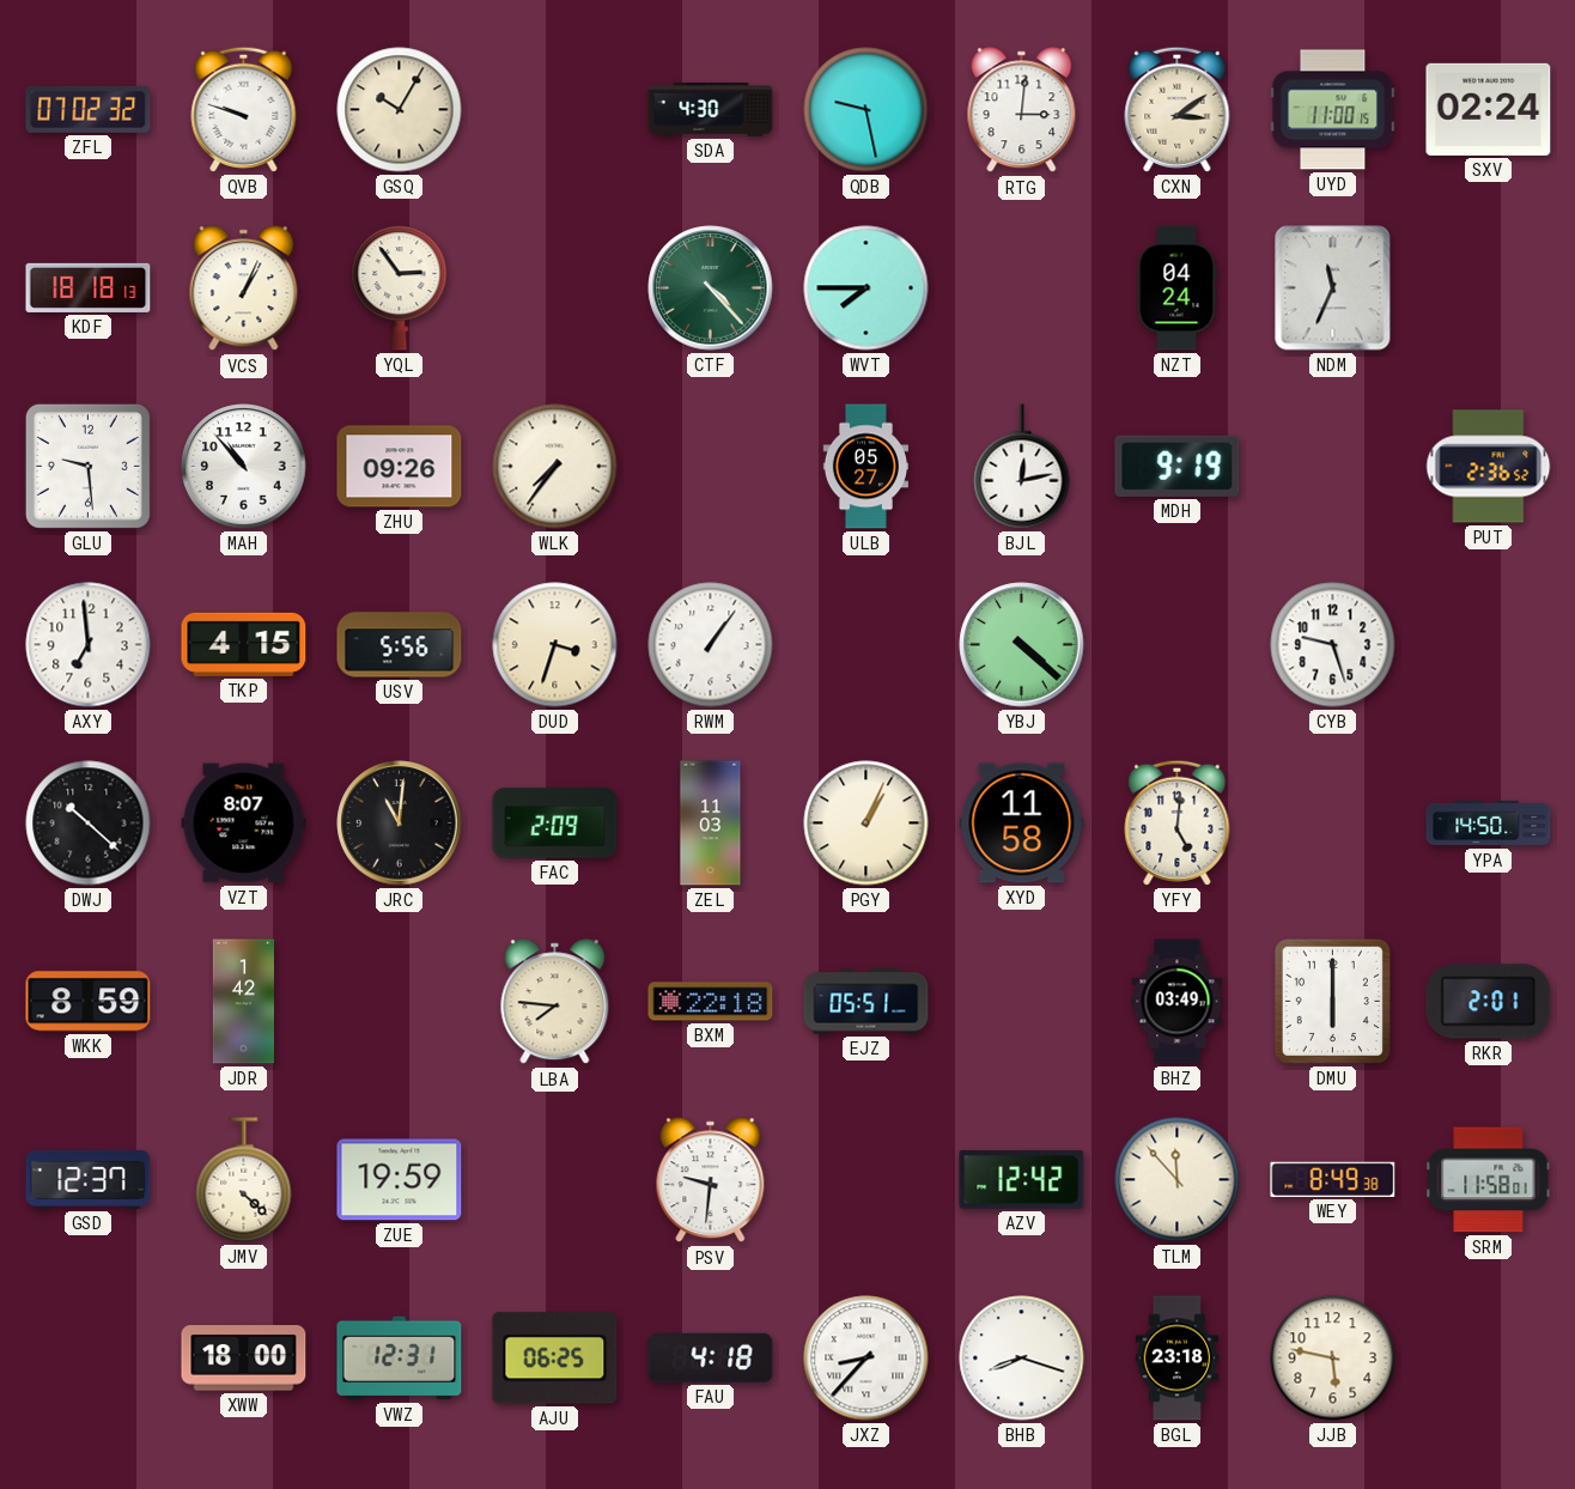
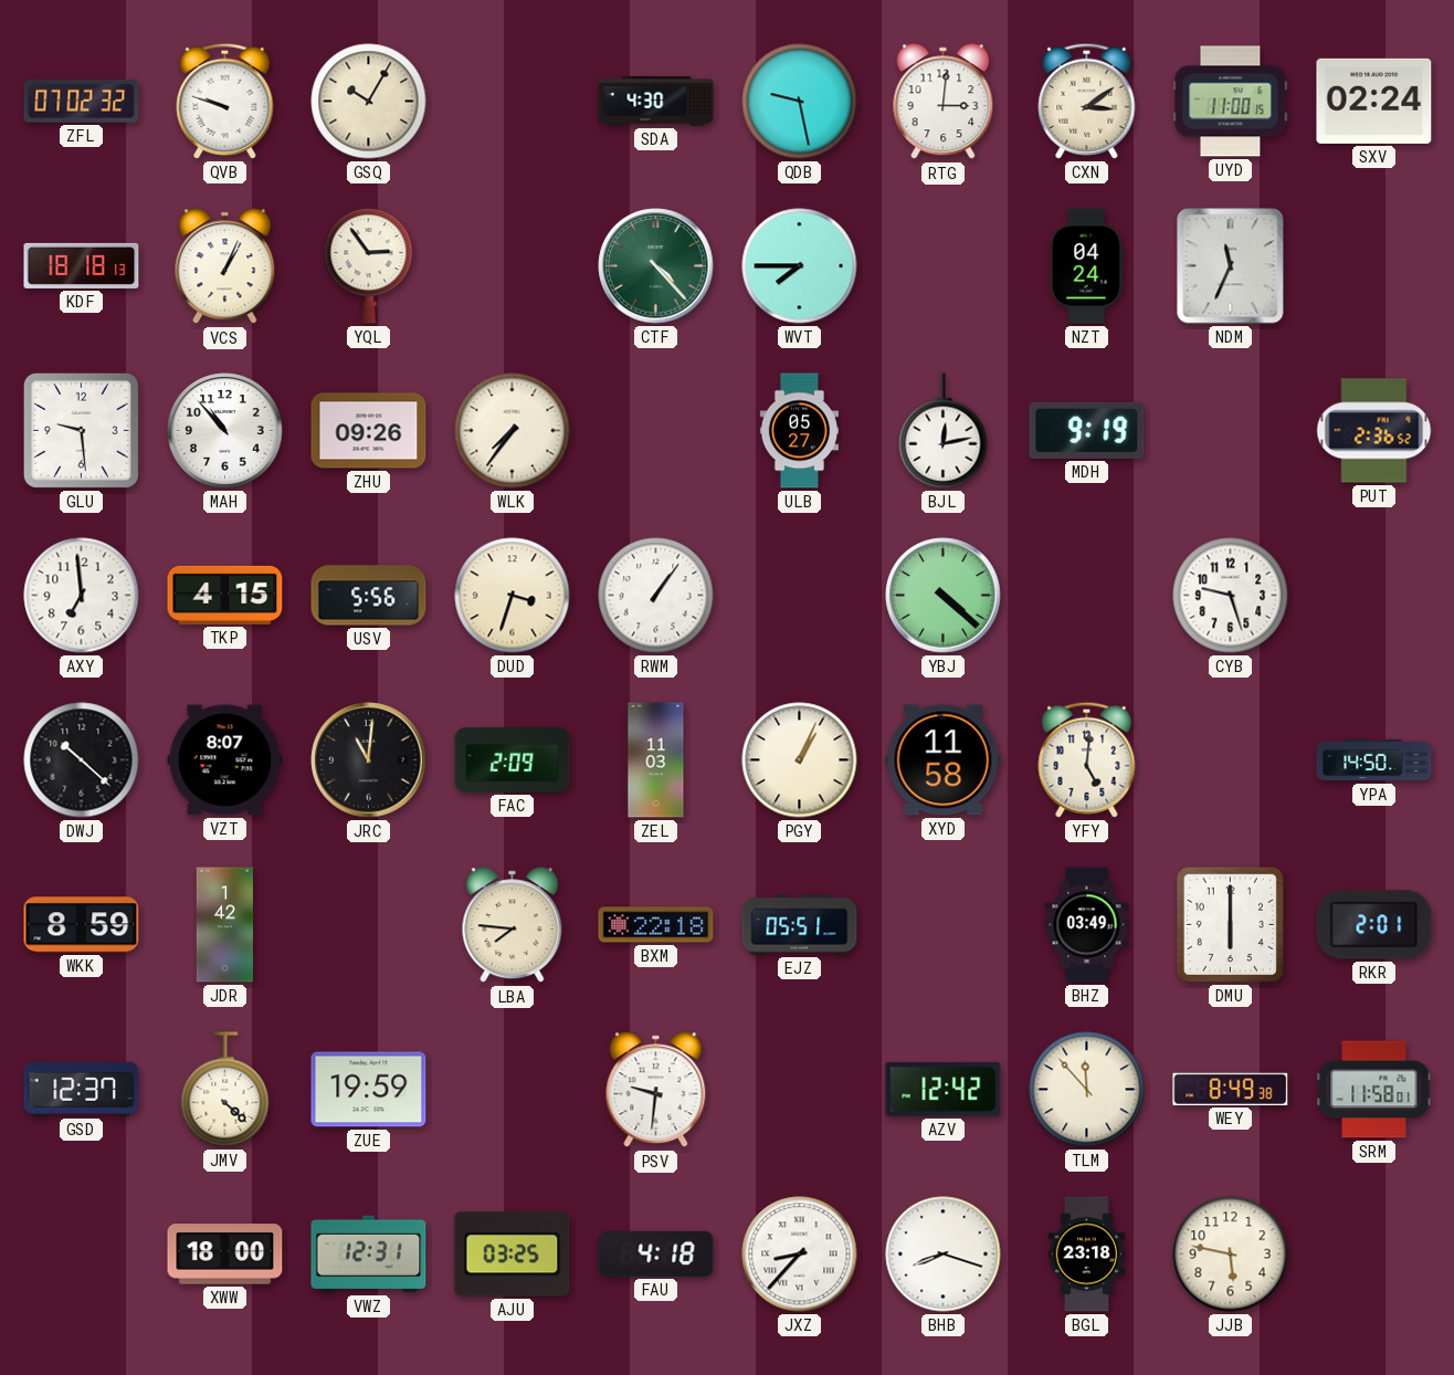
AJU: 06:25 -> 03:25 (513, 1255)
